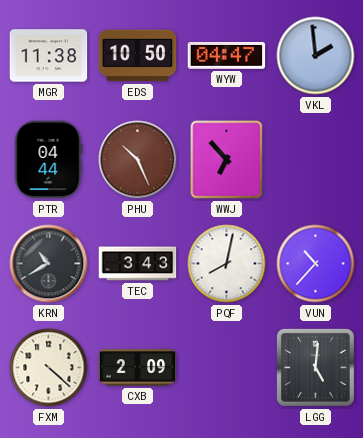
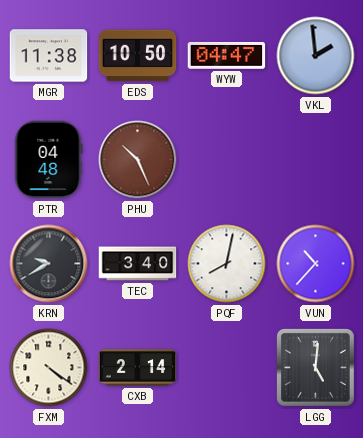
PTR: 04:44 -> 04:48 (49, 160)
WWJ: 6:53 -> none (227, 160)
KRN: 10:40 -> 9:40 (49, 264)
TEC: 3:43 -> 3:40 (138, 264)
FXM: 4:22 -> 4:21 (49, 368)
CXB: 2:09 -> 2:14 (138, 368)
